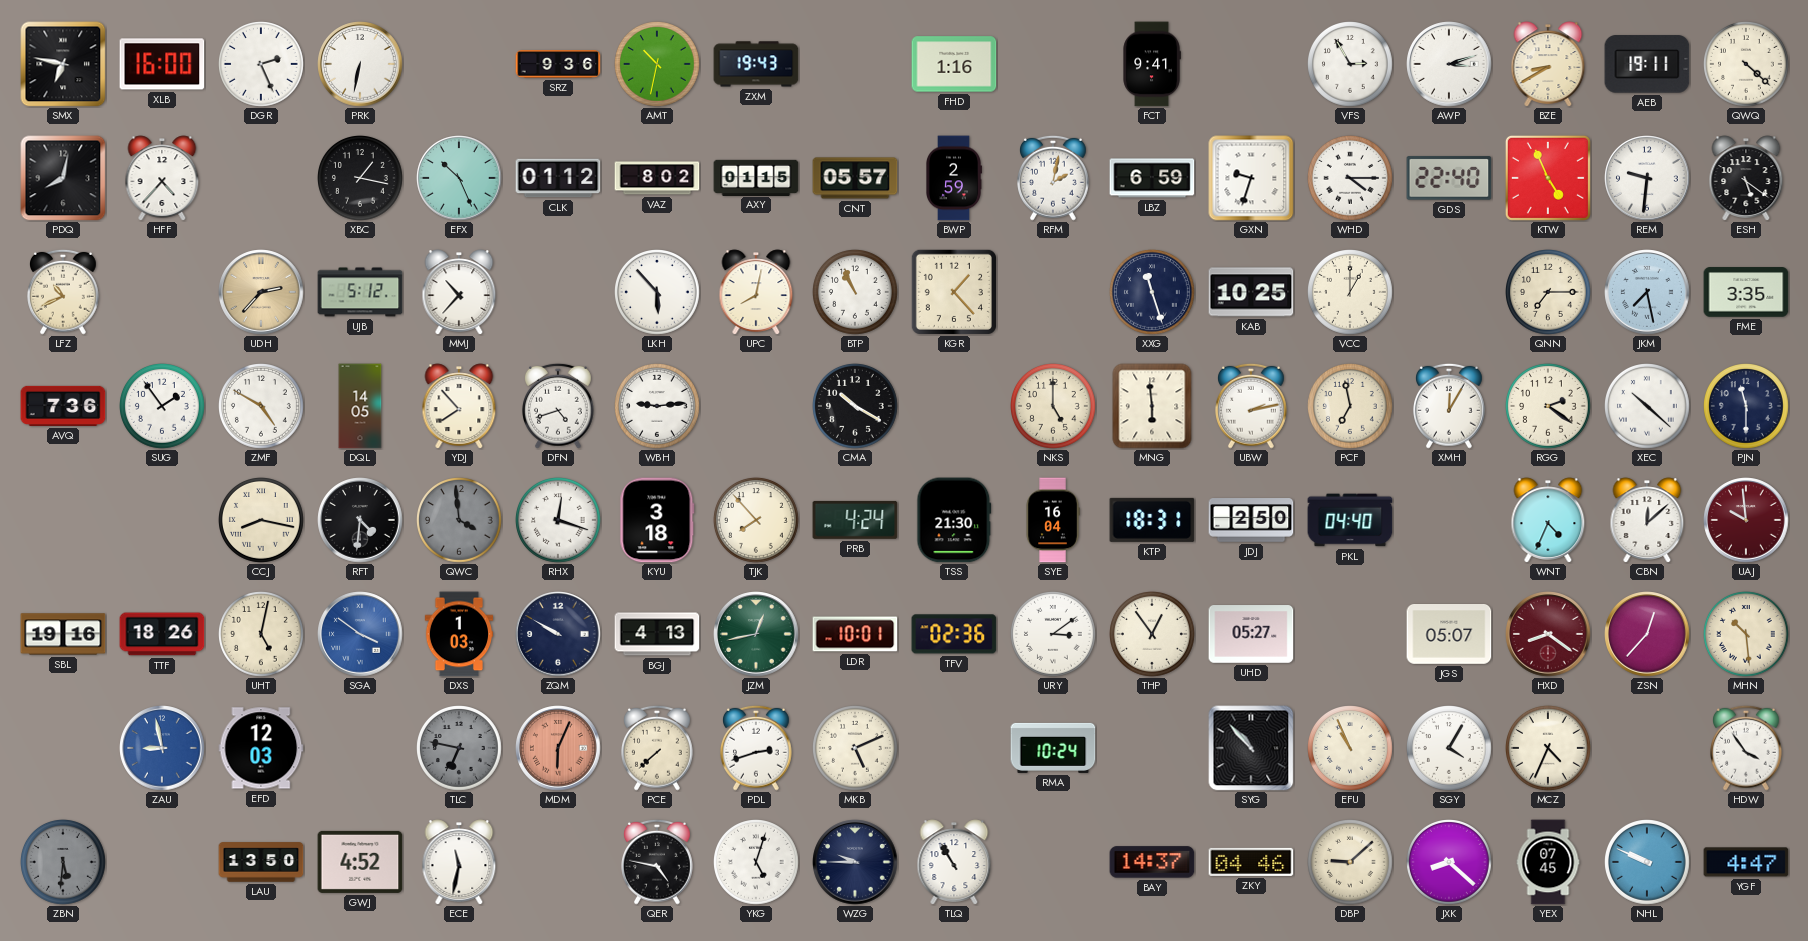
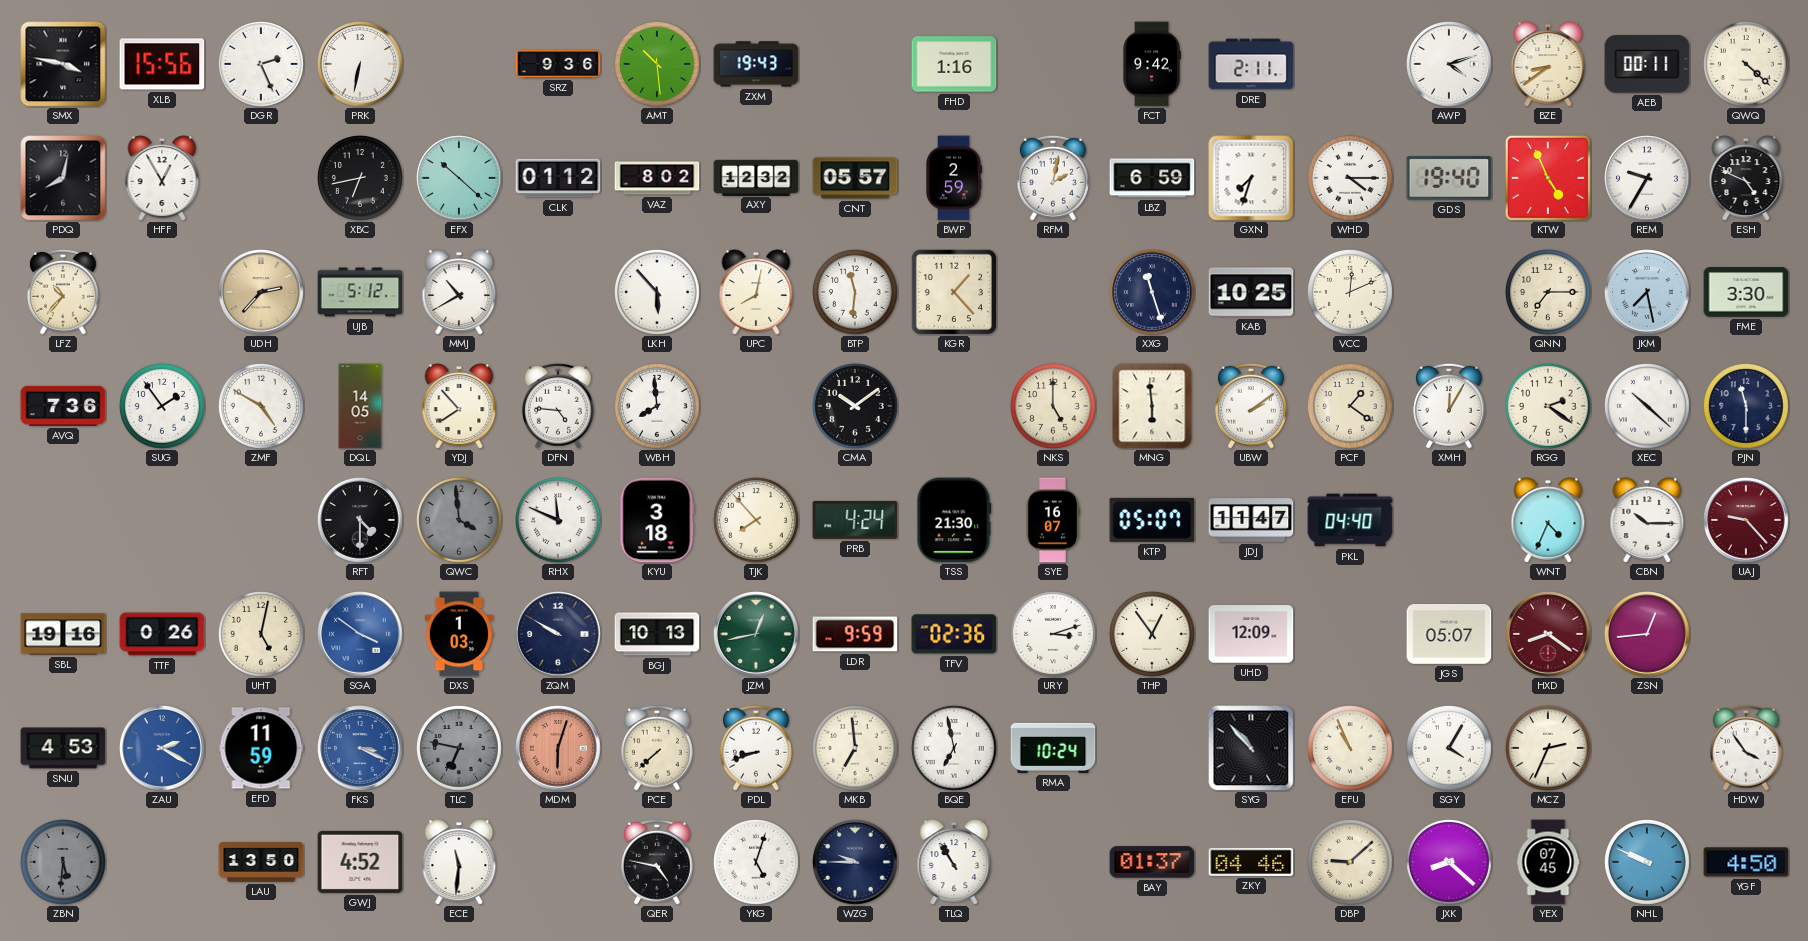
SMX: 6:47 -> 3:47 (63, 64)
XLB: 16:00 -> 15:56 (162, 64)
AMT: 10:32 -> 10:29 (658, 65)
FCT: 9:41 -> 9:42 (1152, 64)
DRE: none -> 2:11 (1251, 64)
VFS: 2:55 -> none (1351, 65)
AWP: 3:12 -> 4:12 (1449, 64)
BZE: 8:40 -> 8:39 (1548, 64)
AEB: 19:11 -> 00:11 (1647, 64)
HFF: 4:37 -> 12:55 (162, 178)
XBC: 1:17 -> 6:43 (361, 179)
EFX: 10:26 -> 10:22 (459, 178)
AXY: 01:15 -> 12:32 (756, 177)
GXN: 9:33 -> 7:33 (1251, 178)
GDS: 22:40 -> 19:40 (1449, 178)
REM: 9:31 -> 9:35 (1647, 178)
ESH: 5:21 -> 4:49 (1746, 178)
LFZ: 10:41 -> 10:37 (64, 292)
MMJ: 10:37 -> 10:40 (459, 292)
BTP: 10:56 -> 11:31 (856, 293)
VCC: 1:00 -> 12:11 (1351, 293)
FME: 3:35 -> 3:30 (1746, 292)
DFN: 4:42 -> 4:46 (559, 406)
WBH: 9:14 -> 7:59 (658, 407)
CMA: 10:20 -> 10:09 (856, 407)
UBW: 2:13 -> 2:09 (1252, 406)
PCF: 6:58 -> 1:21 (1351, 407)
CCJ: 8:17 -> none (262, 521)
RFT: 4:31 -> 4:30 (360, 520)
RHX: 12:18 -> 11:49 (559, 521)
SYE: 16:04 -> 16:07 (1053, 520)
KTP: 18:31 -> 05:07 (1152, 520)
JDJ: 2:50 -> 11:47 (1251, 520)
CBN: 12:08 -> 10:15 (1647, 520)
UAJ: 9:59 -> 9:23 (1746, 520)
TTF: 18:26 -> 0:26 (162, 634)
BGJ: 4:13 -> 10:13 (657, 634)
LDR: 10:01 -> 9:59 (855, 634)
URY: 3:09 -> 3:12 (1054, 635)
UHD: 05:27 -> 12:09 (1251, 634)
ZSN: 12:37 -> 12:44 (1647, 634)
MHN: 10:29 -> none (1747, 635)
SNU: none -> 4:53 (63, 748)
ZAU: 8:58 -> 2:20 (162, 748)
EFD: 12:03 -> 11:59 (261, 748)
FKS: none -> 3:19 (360, 748)
MDM: 6:04 -> 6:03 (558, 748)
PDL: 2:42 -> 8:42 (757, 748)
MKB: 5:11 -> 6:59 (856, 749)
BQE: none -> 6:58 (955, 749)
MCZ: 4:34 -> 2:34 (1549, 749)
ECE: 11:32 -> 11:31 (459, 862)
BAY: 14:37 -> 01:37 (1152, 862)
YGF: 4:47 -> 4:50 (1746, 862)
